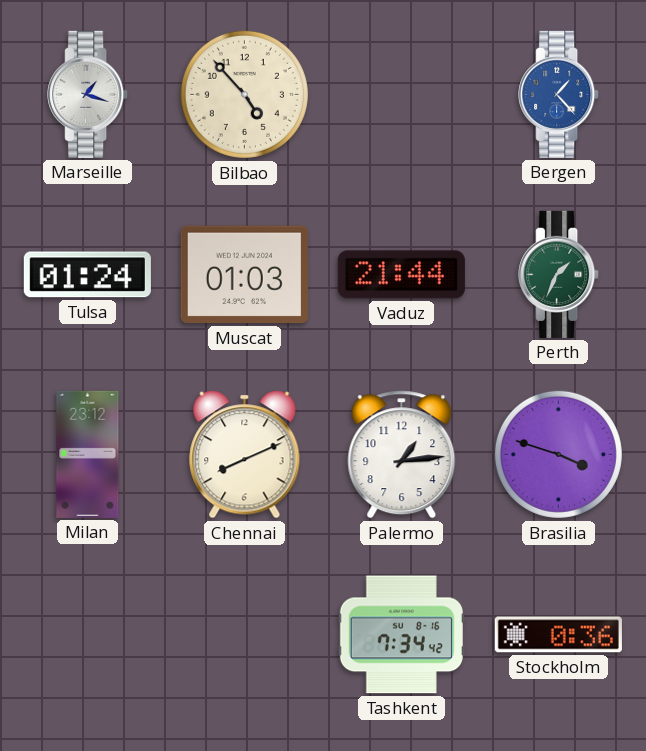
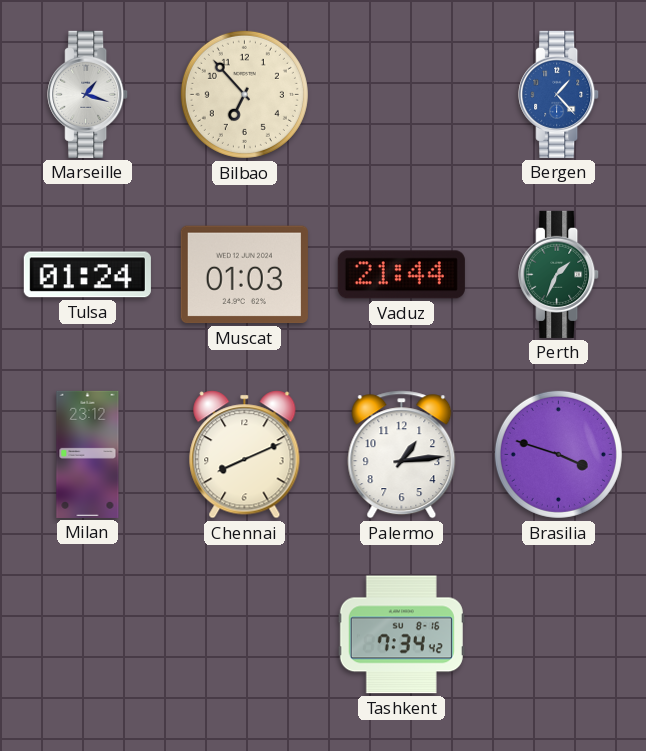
Bilbao: 4:53 -> 6:53 (244, 94)
Stockholm: 0:36 -> none (558, 635)
